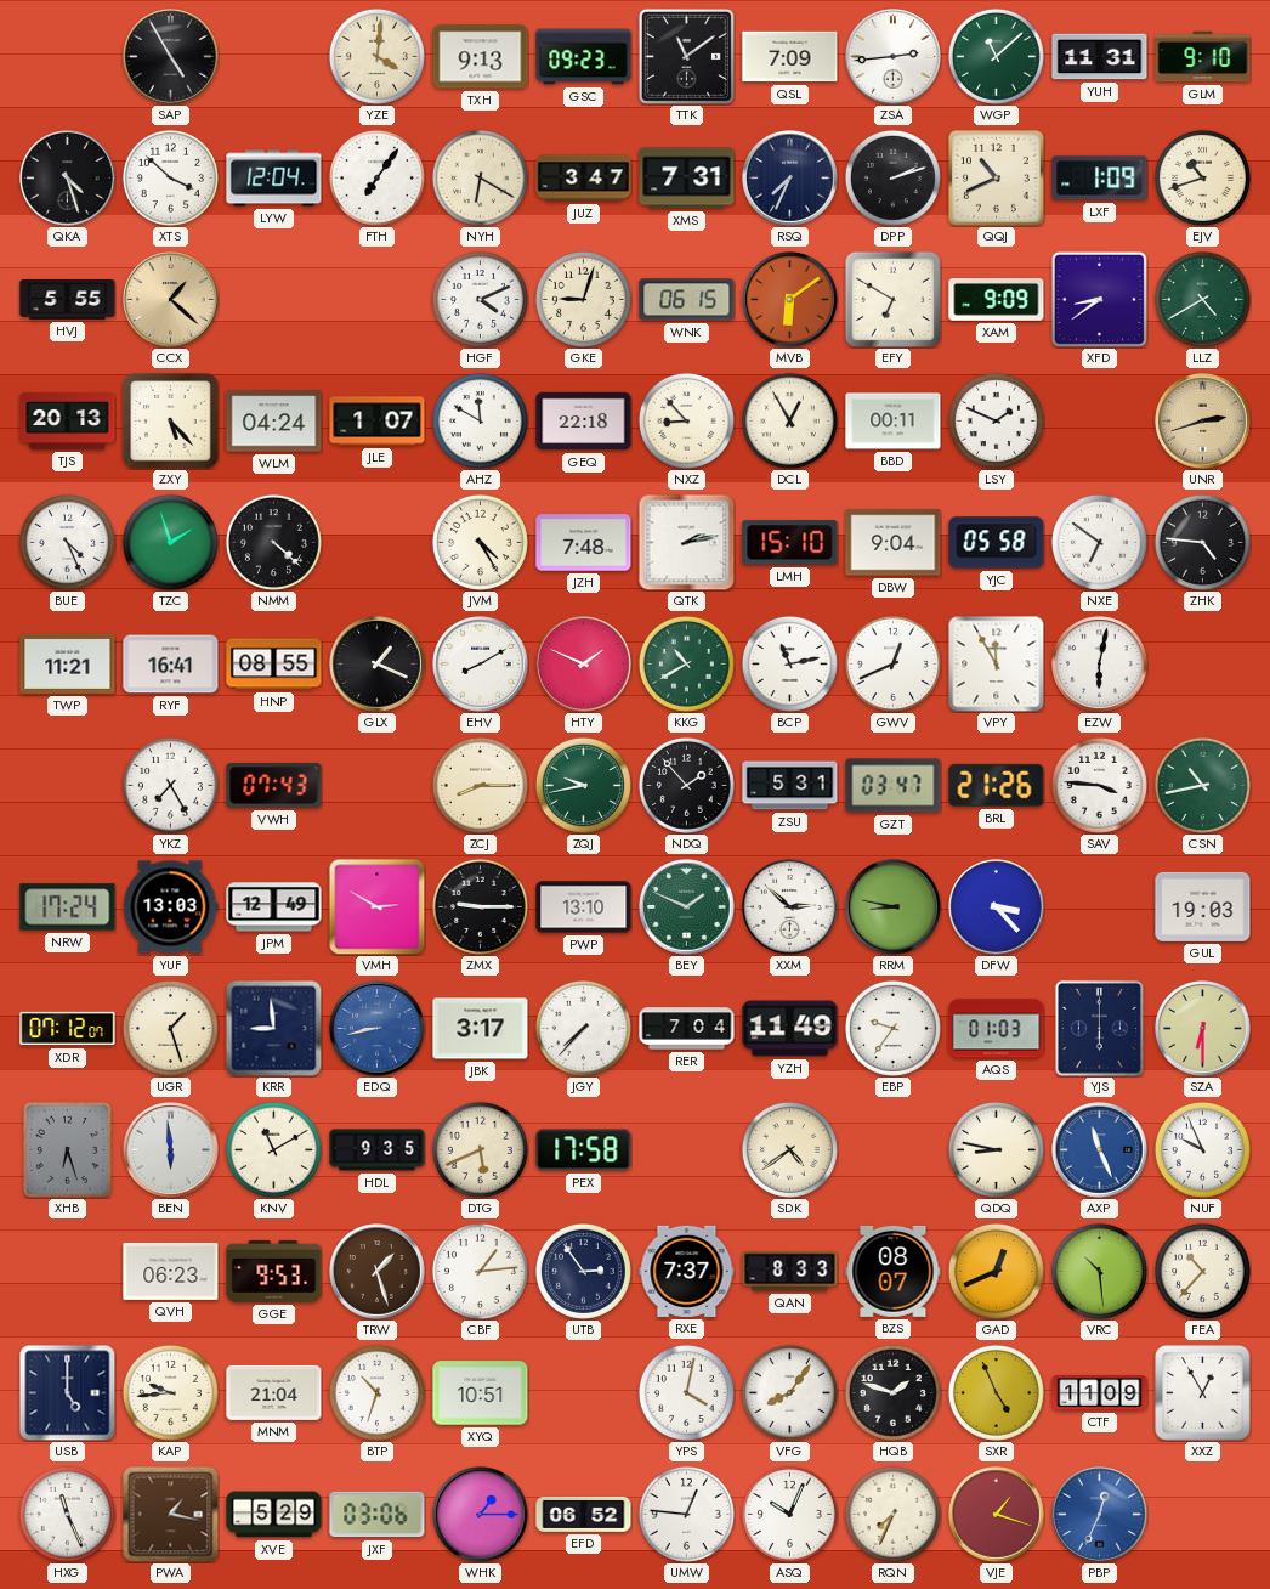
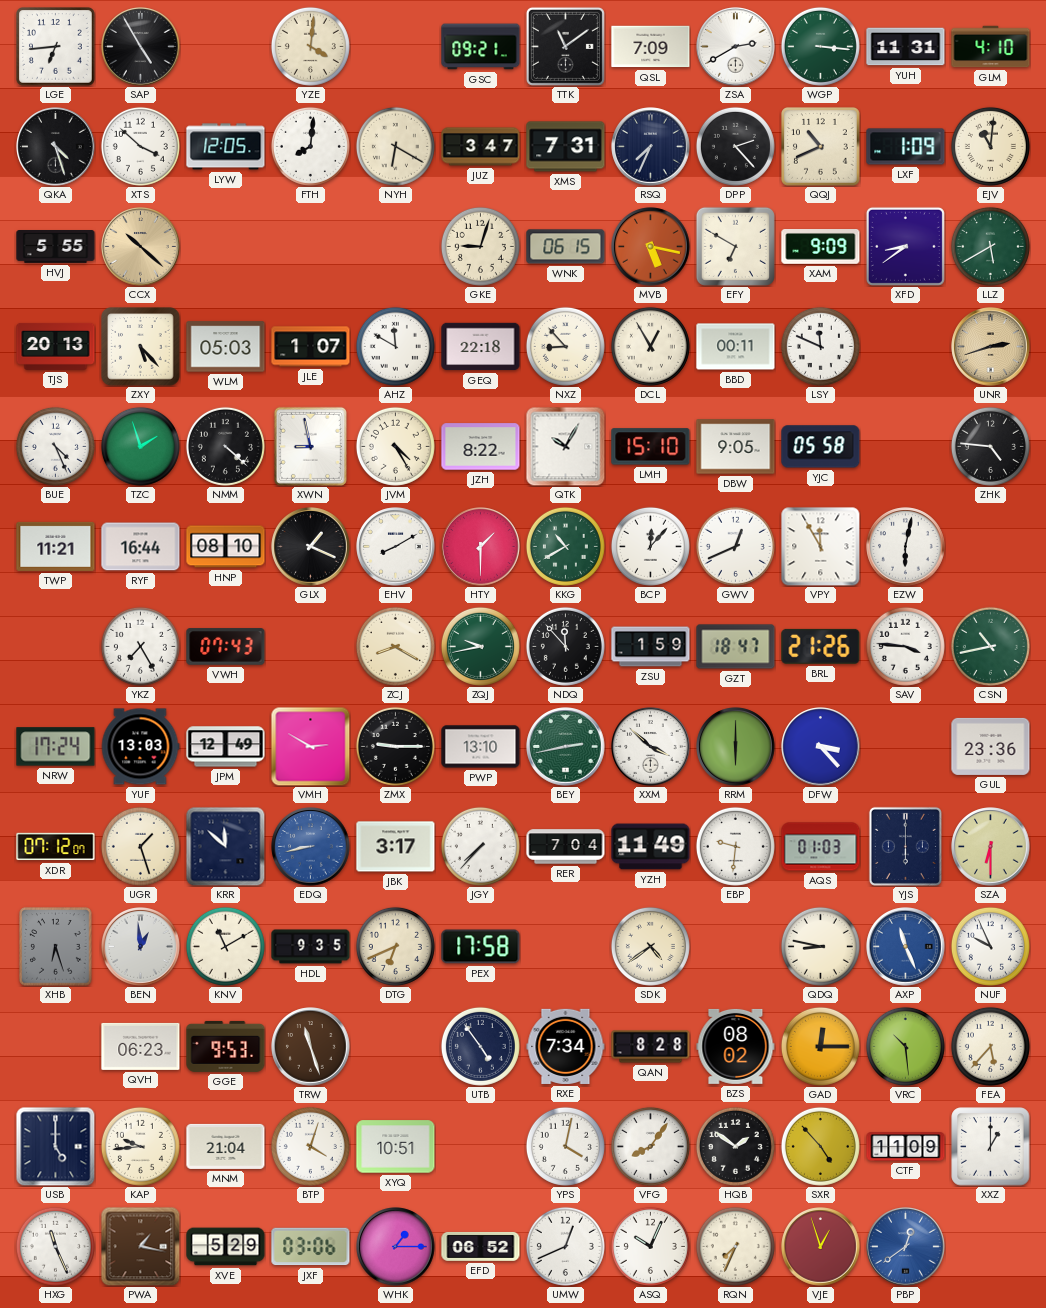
LGE: none -> 6:44 (56, 47)
TXH: 9:13 -> none (481, 57)
GSC: 09:23 -> 09:21 (481, 47)
ZSA: 2:44 -> 2:40 (736, 47)
WGP: 11:08 -> 3:16 (820, 46)
GLM: 9:10 -> 4:10 (991, 47)
LYW: 12:04 -> 12:05 (226, 147)
FTH: 7:06 -> 8:01 (310, 146)
DPP: 2:12 -> 2:23 (735, 146)
EJV: 10:42 -> 11:01 (990, 146)
CCX: 1:22 -> 10:22 (141, 247)
HGF: 4:11 -> none (480, 299)
MVB: 6:09 -> 5:17 (651, 247)
LLZ: 4:40 -> 5:40 (990, 246)
WLM: 04:24 -> 05:03 (226, 347)
LSY: 1:49 -> 11:49 (820, 346)
XWN: none -> 8:58 (310, 446)
JZH: 7:48 -> 8:22 (481, 447)
QTK: 2:13 -> 10:05 (565, 446)
DBW: 9:04 -> 9:05 (736, 447)
NXE: 6:51 -> none (1099, 542)
RYF: 16:41 -> 16:44 (141, 547)
HNP: 08:55 -> 08:10 (226, 547)
HTY: 1:49 -> 1:30 (481, 547)
BCP: 11:13 -> 12:07 (650, 546)
ZCJ: 8:15 -> 8:20 (395, 646)
NDQ: 1:53 -> 11:53 (565, 646)
ZSU: 5:31 -> 1:59 (651, 647)
GZT: 03:47 -> 18:47 (736, 647)
BEY: 1:49 -> 2:43 (566, 747)
XXM: 2:52 -> 3:52 (651, 747)
RRM: 8:47 -> 6:00 (736, 747)
GUL: 19:03 -> 23:36 (991, 746)
KRR: 8:59 -> 11:52 (225, 846)
EBP: 9:36 -> 9:31 (735, 846)
BEN: 5:59 -> 12:59 (141, 947)
DTG: 5:41 -> 6:41 (395, 946)
TRW: 1:27 -> 11:27 (311, 1047)
CBF: 1:14 -> none (480, 1271)
UTB: 2:54 -> 4:54 (480, 1046)
RXE: 7:37 -> 7:34 (566, 1046)
QAN: 8:33 -> 8:28 (651, 1047)
BZS: 08:07 -> 08:02 (736, 1046)
GAD: 12:41 -> 12:15 (820, 1046)
FEA: 10:37 -> 5:37 (990, 1046)
BTP: 10:33 -> 4:03 (310, 1146)
HQB: 1:48 -> 1:51 (735, 1146)
SXR: 4:56 -> 4:53 (820, 1146)
XXZ: 12:55 -> 1:00 (991, 1147)
UMW: 12:46 -> 12:41 (565, 1246)
VJE: 1:18 -> 12:57 (821, 1247)
PBP: 12:34 -> 12:39 (906, 1247)
